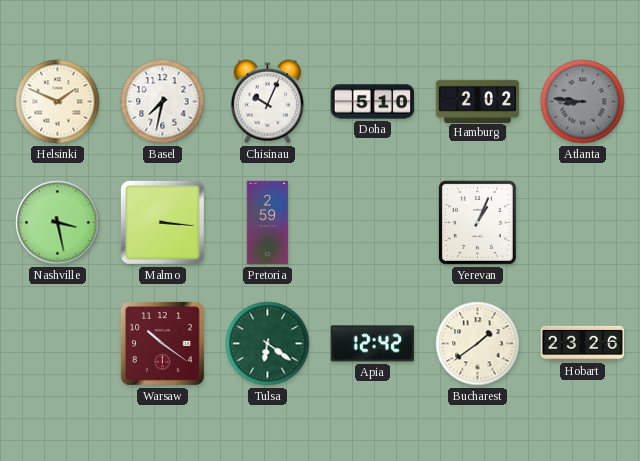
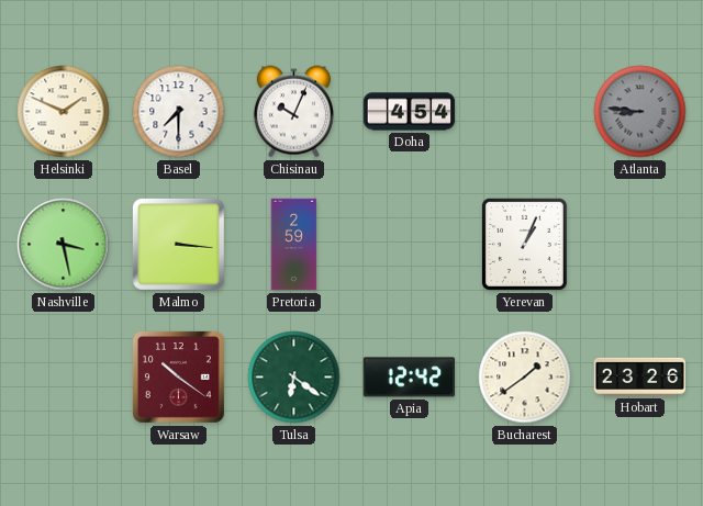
Basel: 7:32 -> 7:30 (179, 112)
Doha: 5:10 -> 4:54 (410, 112)
Hamburg: 2:02 -> none (478, 101)
